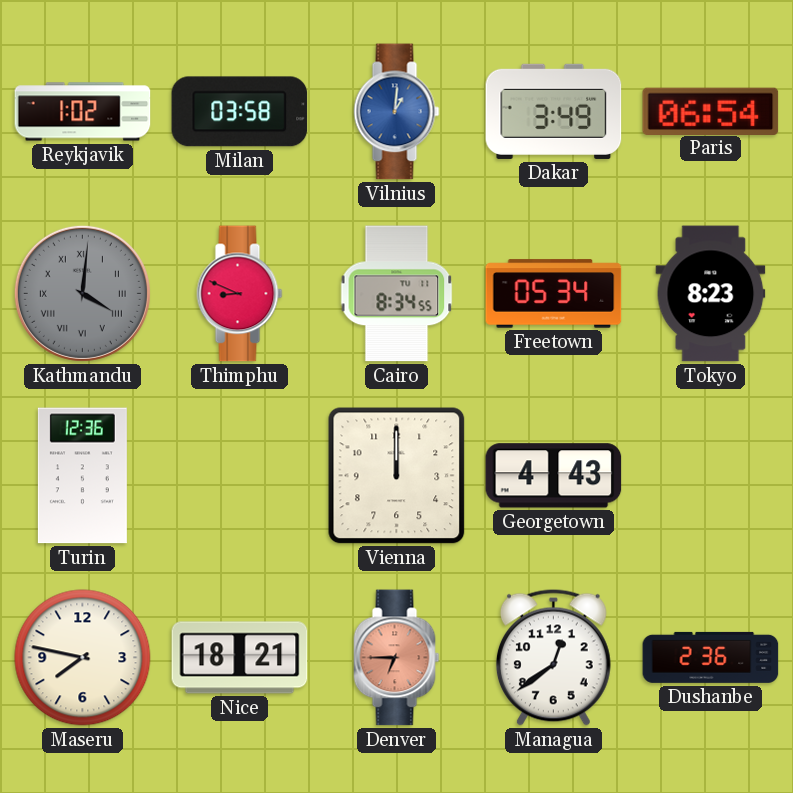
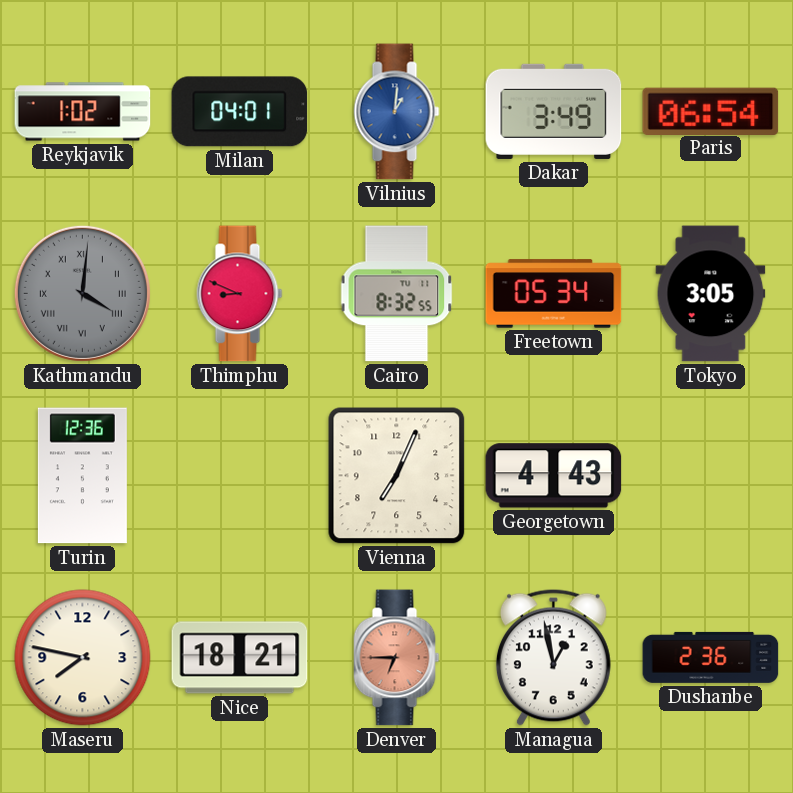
Milan: 03:58 -> 04:01 (240, 112)
Cairo: 8:34 -> 8:32 (397, 294)
Tokyo: 8:23 -> 3:05 (711, 294)
Vienna: 12:00 -> 7:04 (397, 476)
Managua: 12:39 -> 12:58 (553, 657)
